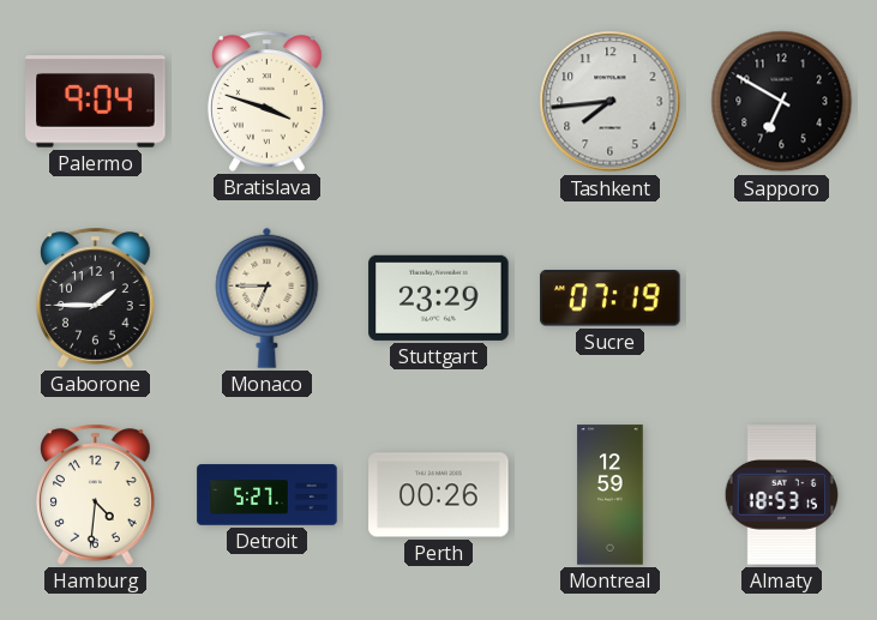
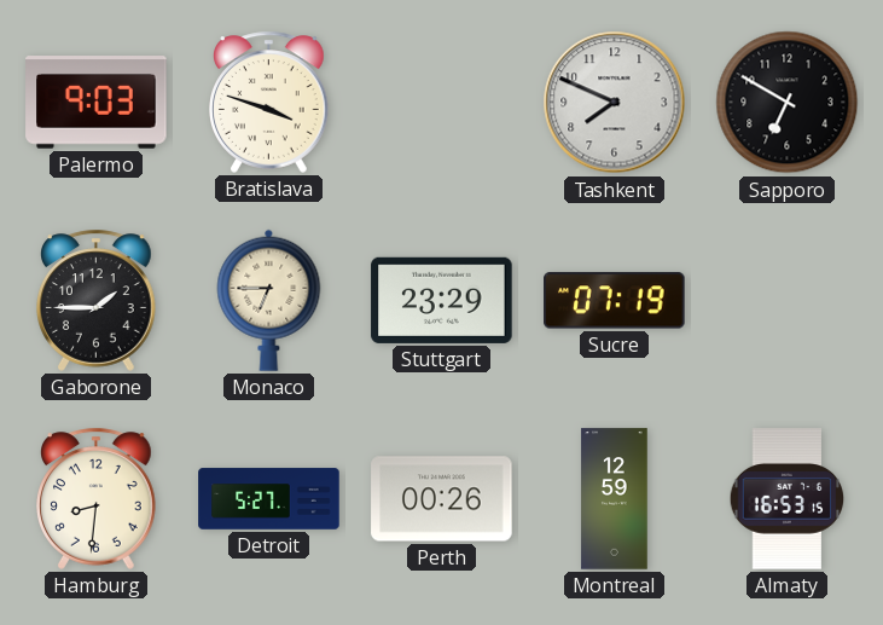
Palermo: 9:04 -> 9:03 (97, 103)
Tashkent: 7:44 -> 7:49 (615, 103)
Hamburg: 4:31 -> 8:31 (97, 498)
Almaty: 18:53 -> 16:53 (788, 499)
